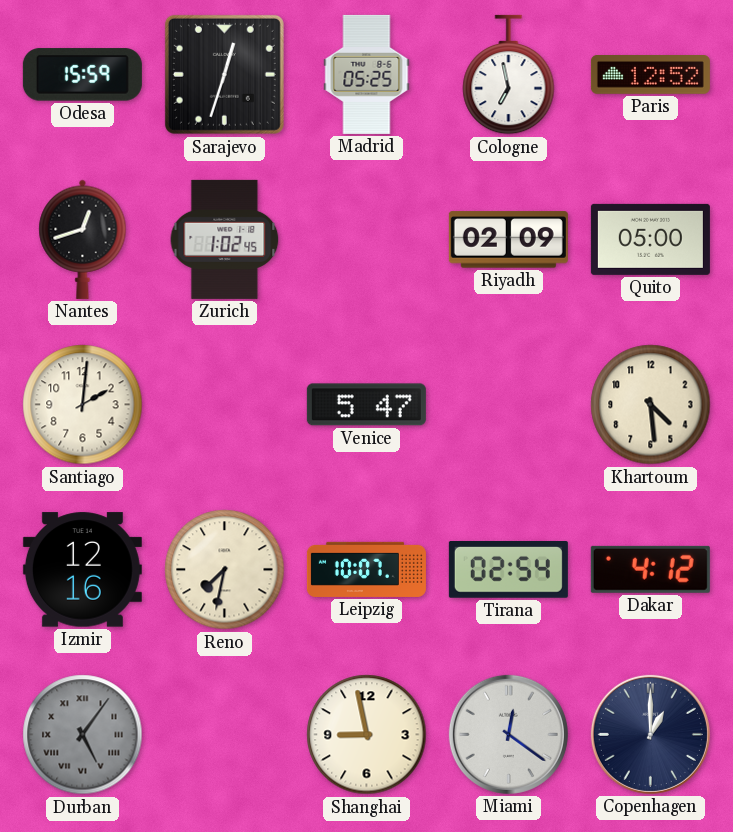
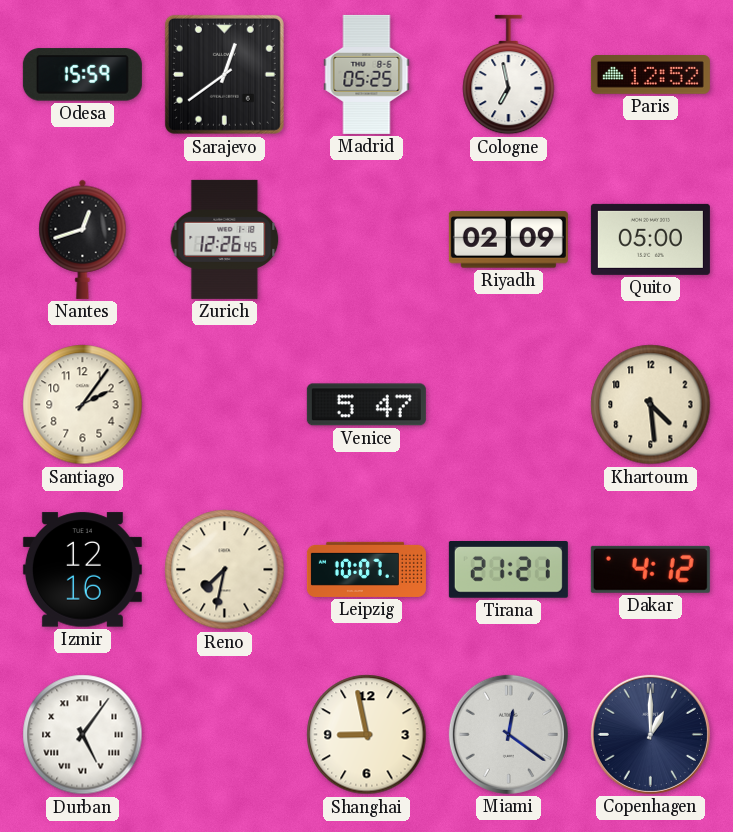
Sarajevo: 12:33 -> 12:39 (224, 74)
Zurich: 1:02 -> 12:26 (225, 239)
Santiago: 2:01 -> 2:06 (83, 405)
Tirana: 02:54 -> 21:21 (508, 570)
Durban dial: grey -> white (83, 735)
